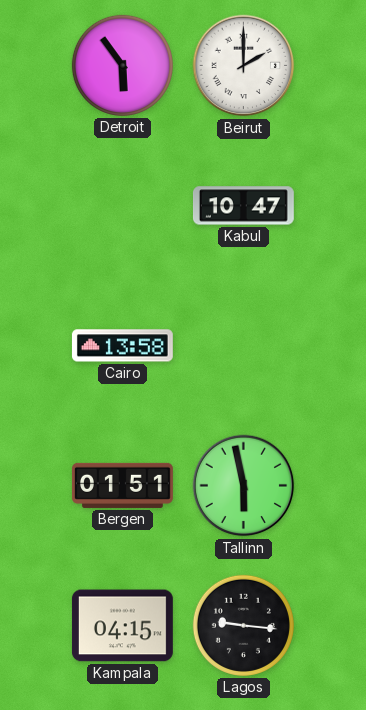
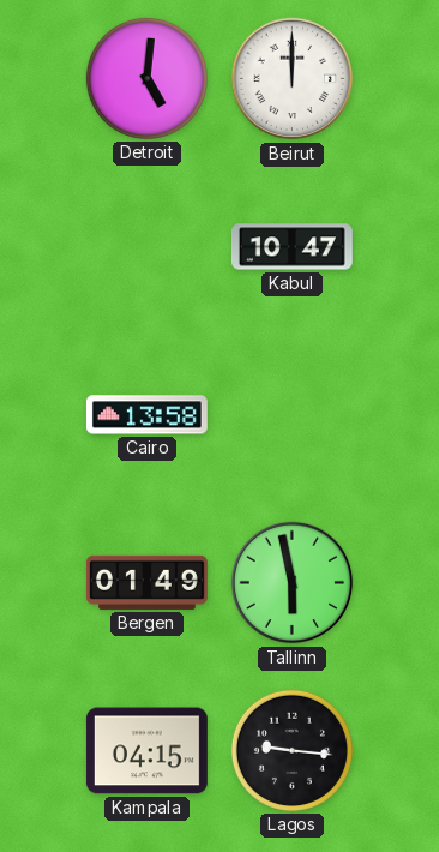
Detroit: 5:54 -> 5:01 (146, 78)
Beirut: 2:00 -> 12:00 (293, 79)
Bergen: 01:51 -> 01:49 (146, 582)
